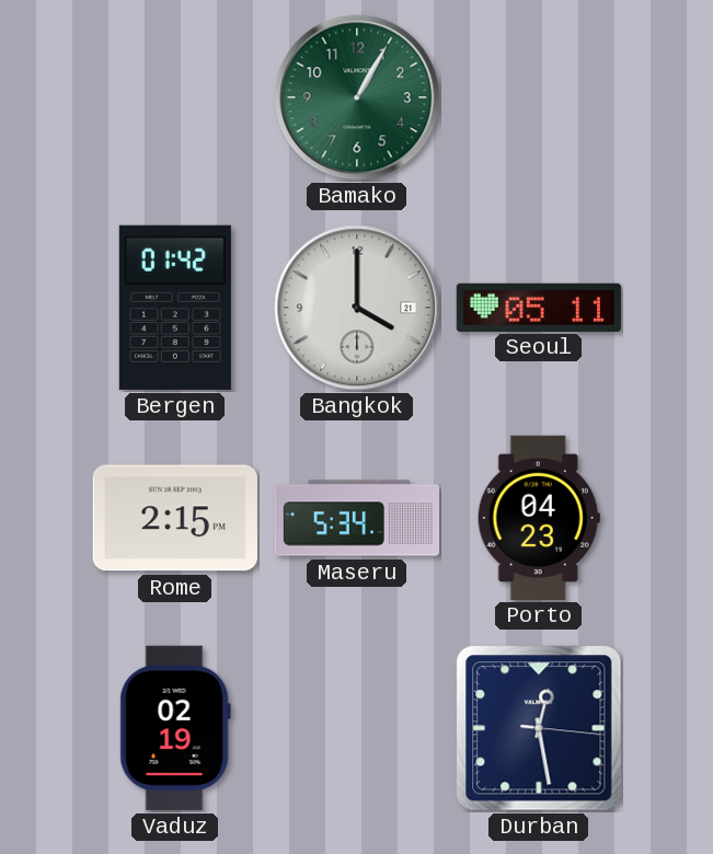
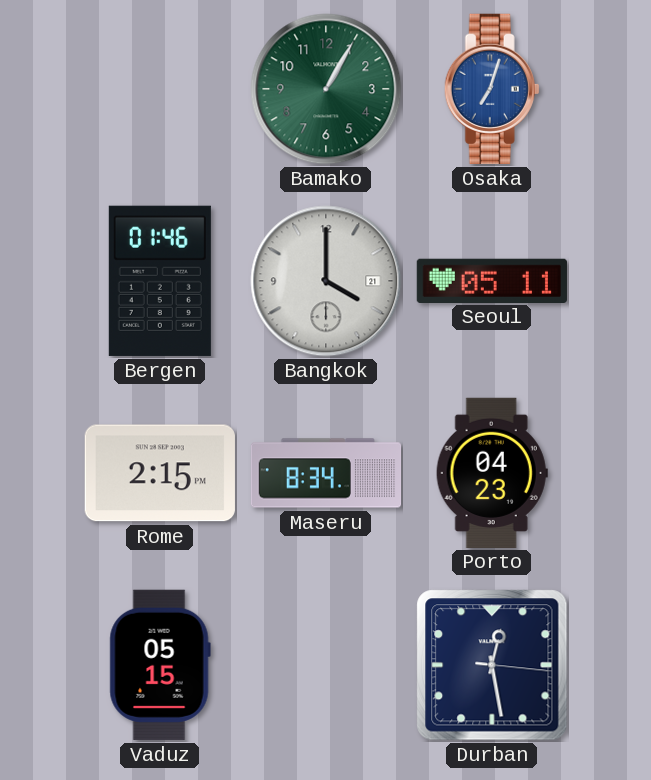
Osaka: none -> 7:03 (492, 89)
Bergen: 01:42 -> 01:46 (160, 281)
Maseru: 5:34 -> 8:34 (326, 473)
Vaduz: 02:19 -> 05:15 (160, 665)
